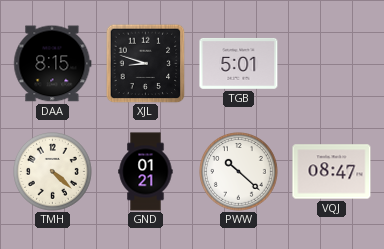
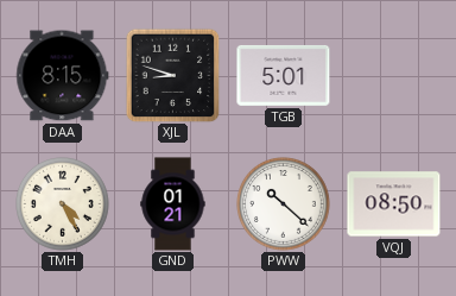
TMH: 4:22 -> 4:25 (63, 204)
VQJ: 08:47 -> 08:50 (394, 204)
